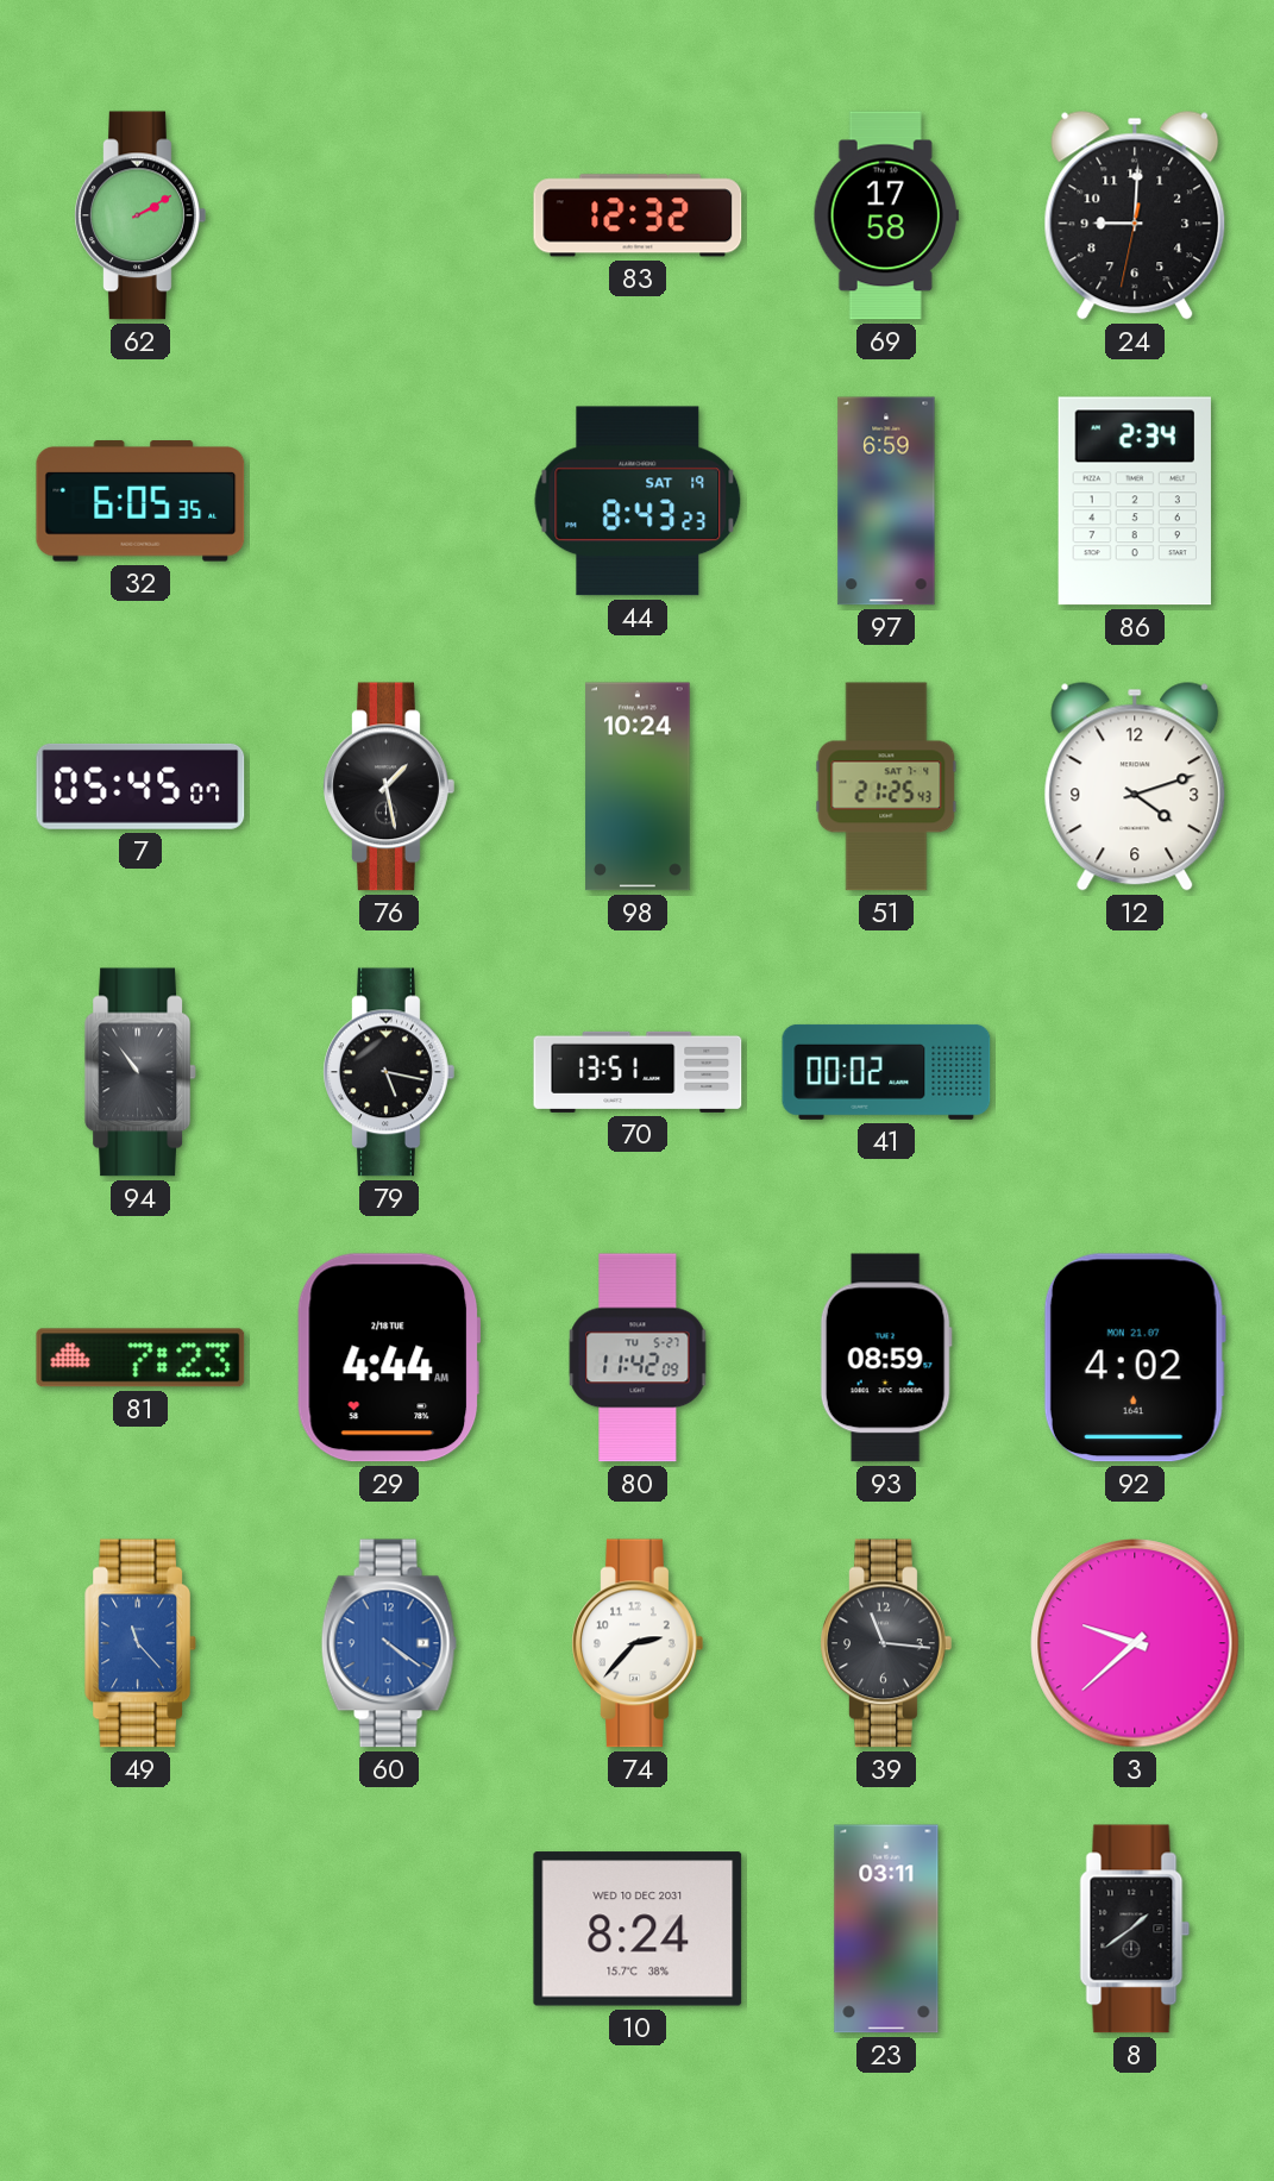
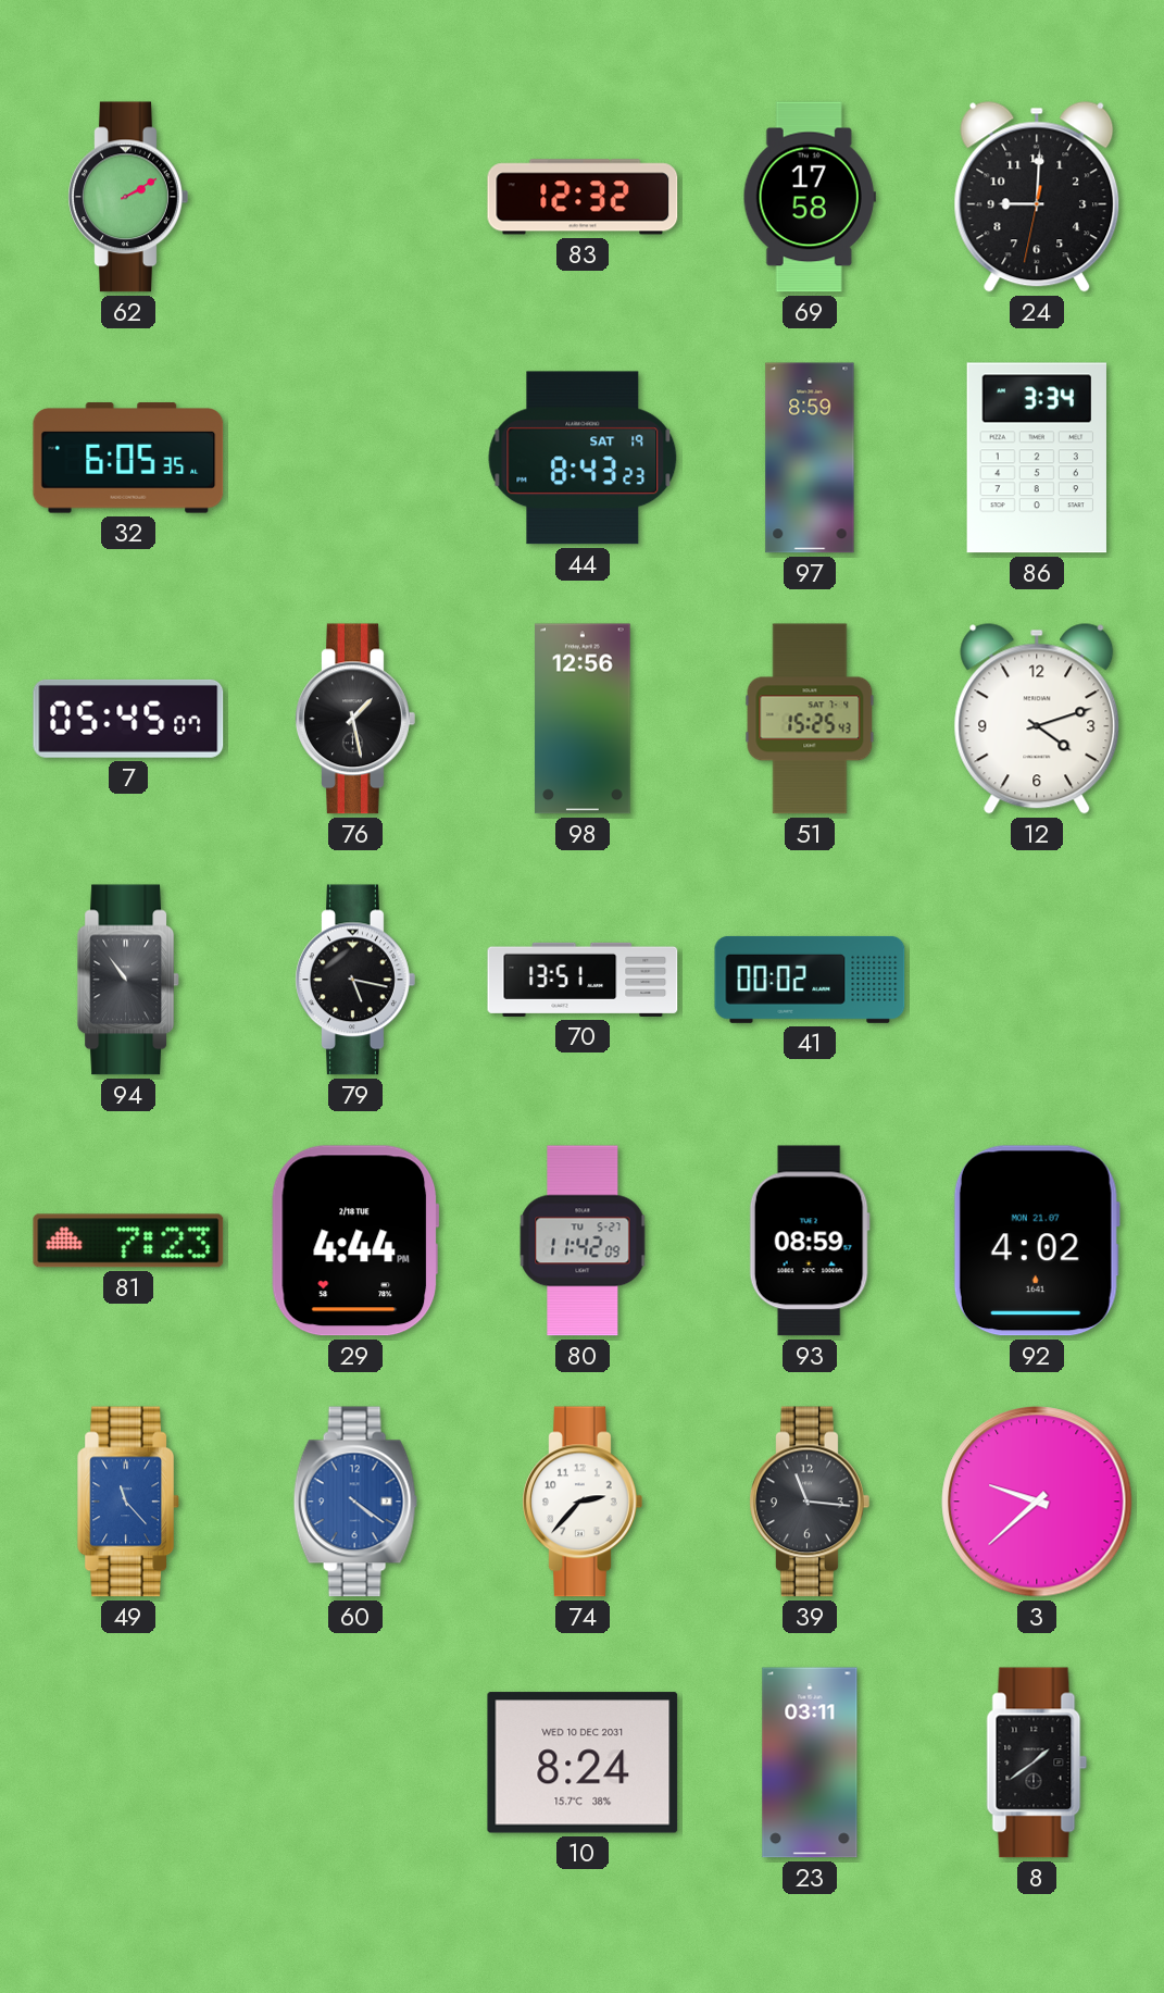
97: 6:59 -> 8:59 (810, 458)
86: 2:34 -> 3:34 (1037, 458)
98: 10:24 -> 12:56 (583, 719)
51: 21:25 -> 15:25 (810, 719)
29: 4:44 AM -> 4:44 PM (355, 1241)
